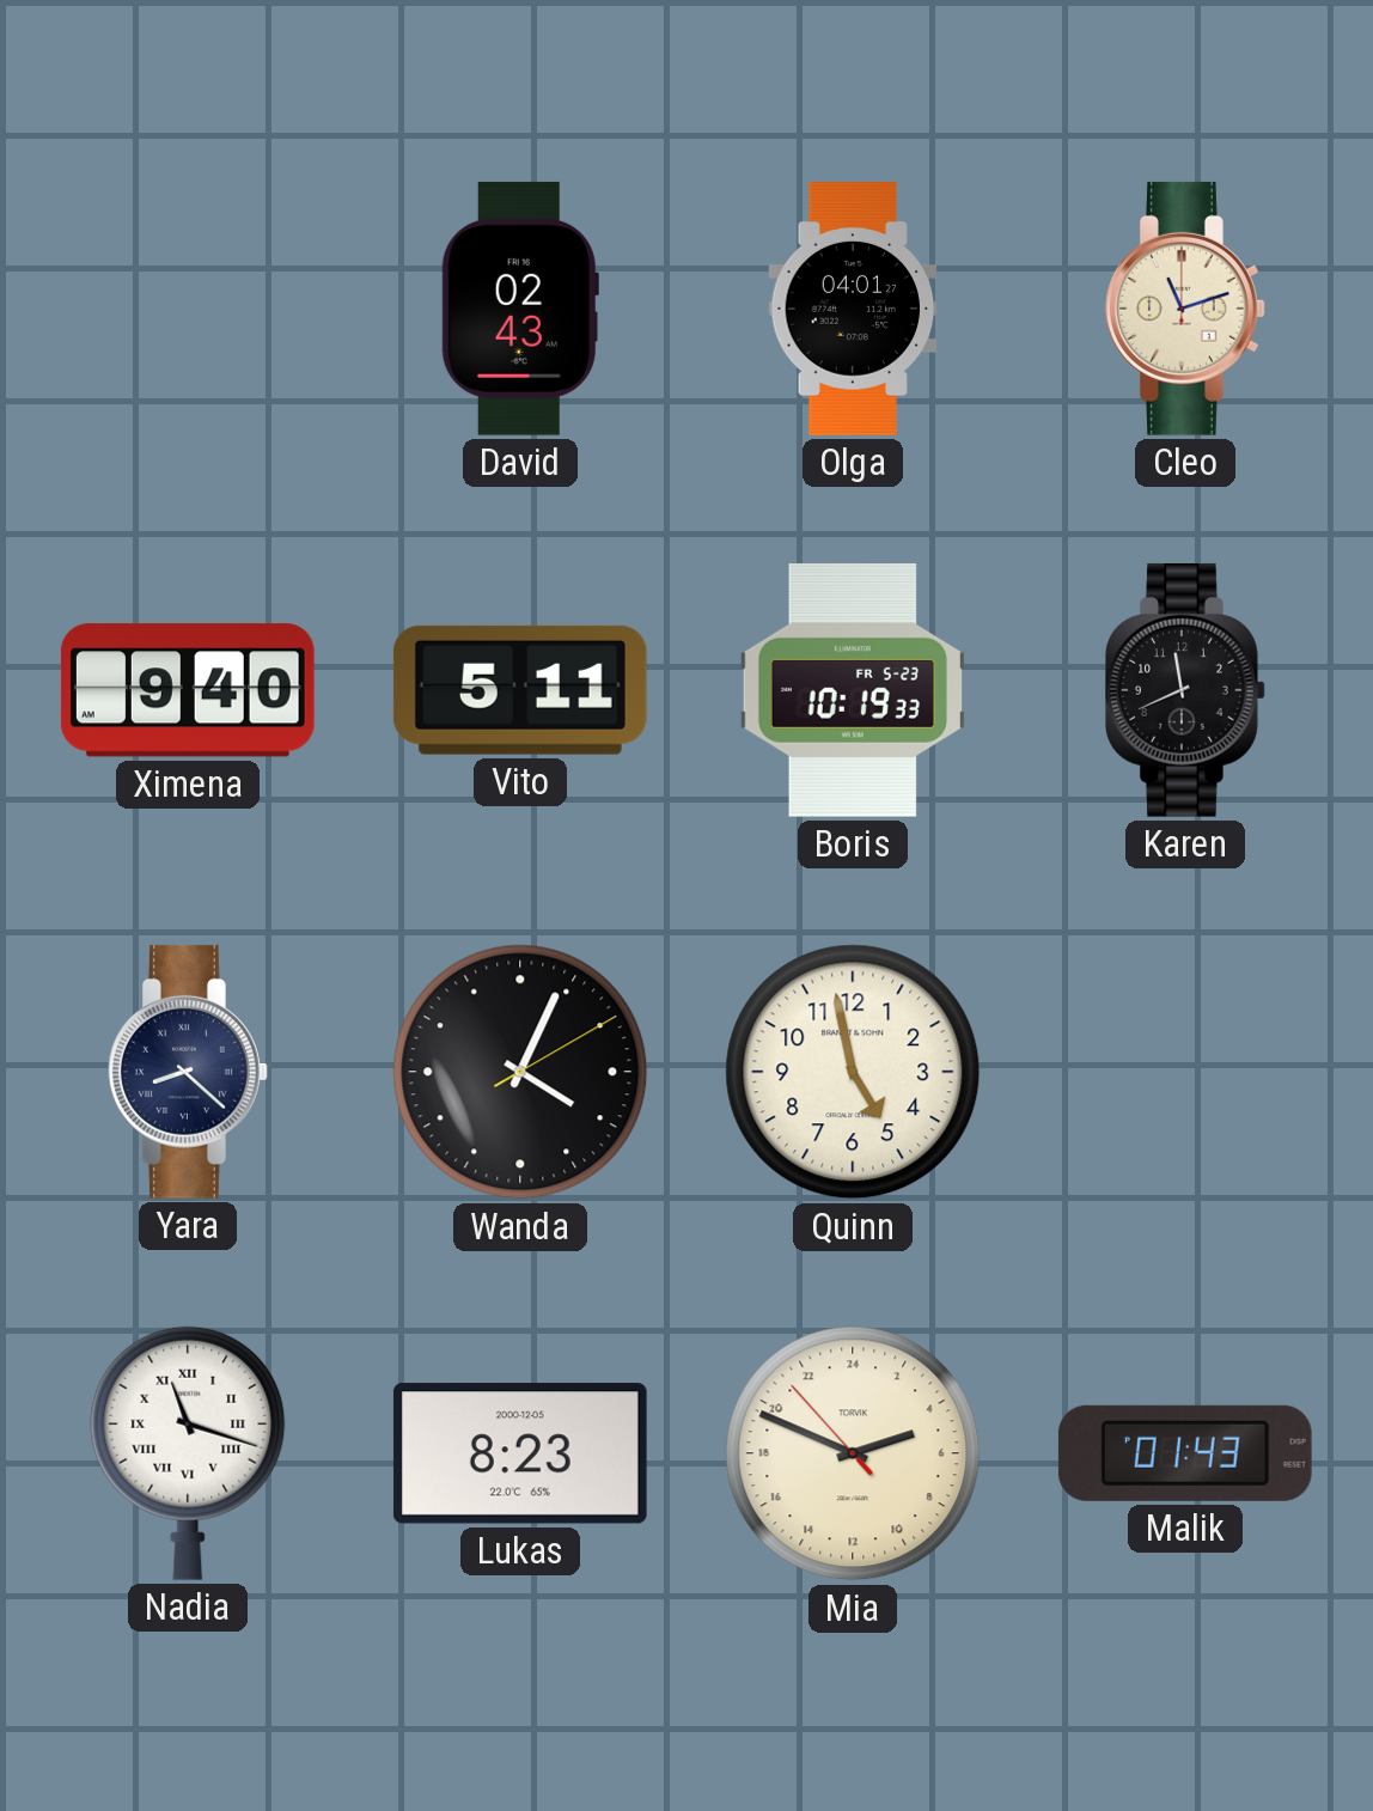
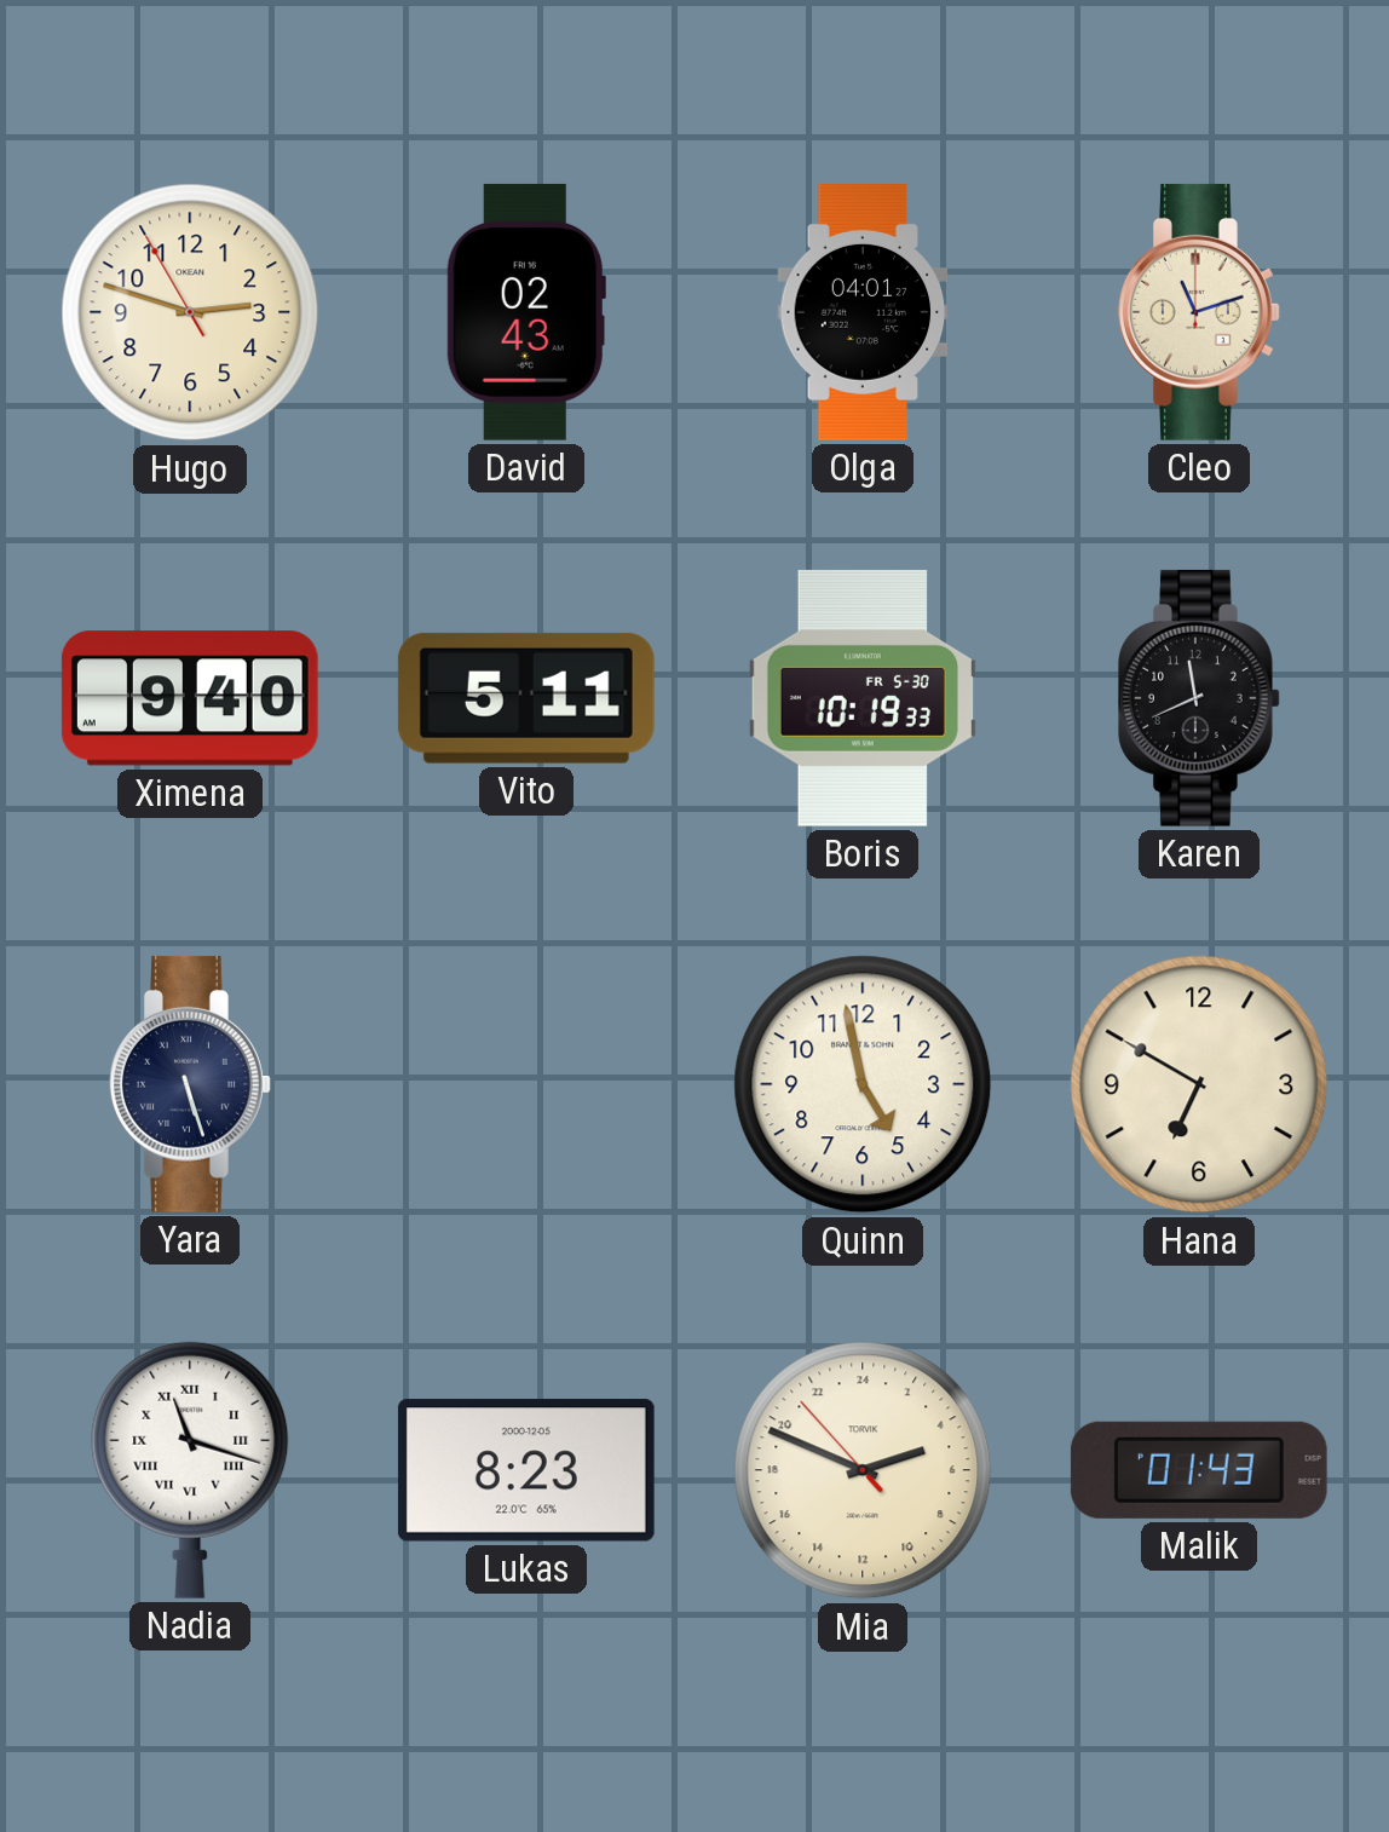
Hugo: none -> 2:47 (190, 312)
Boris date: FR 5-23 -> FR 5-30 (863, 698)
Yara: 8:22 -> 5:27 (191, 1084)
Wanda: 4:04 -> none (520, 1072)
Hana: none -> 6:50 (1199, 1084)
